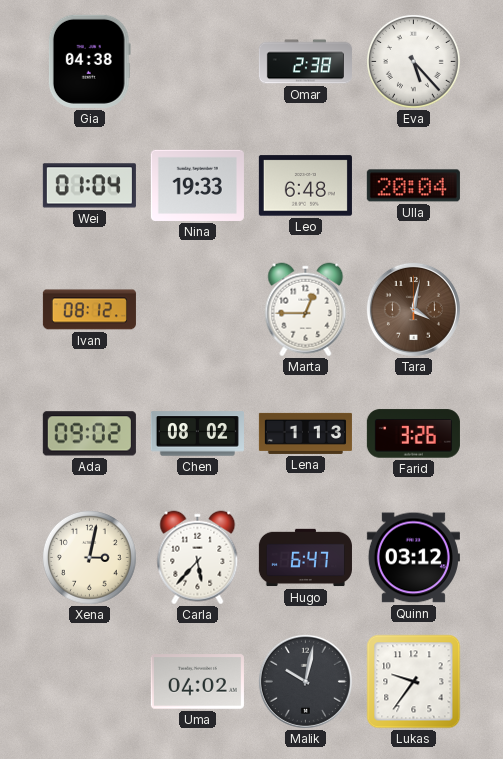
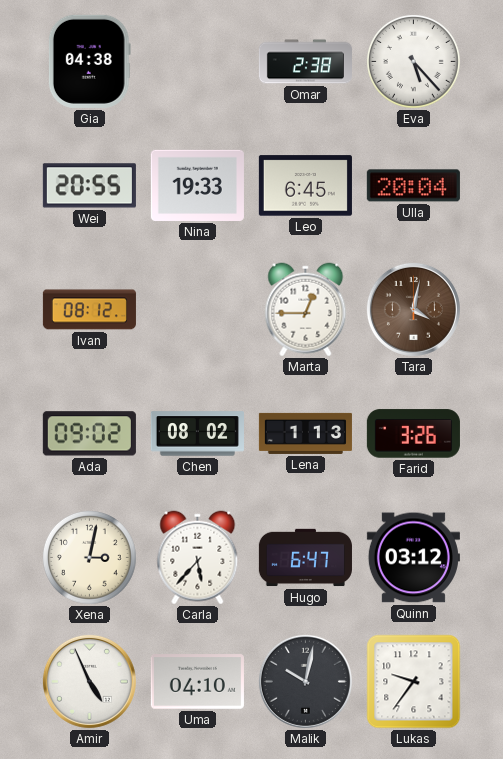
Wei: 01:04 -> 20:55 (89, 186)
Leo: 6:48 -> 6:45 (305, 186)
Amir: none -> 4:56 (89, 681)
Uma: 04:02 -> 04:10 (197, 682)
